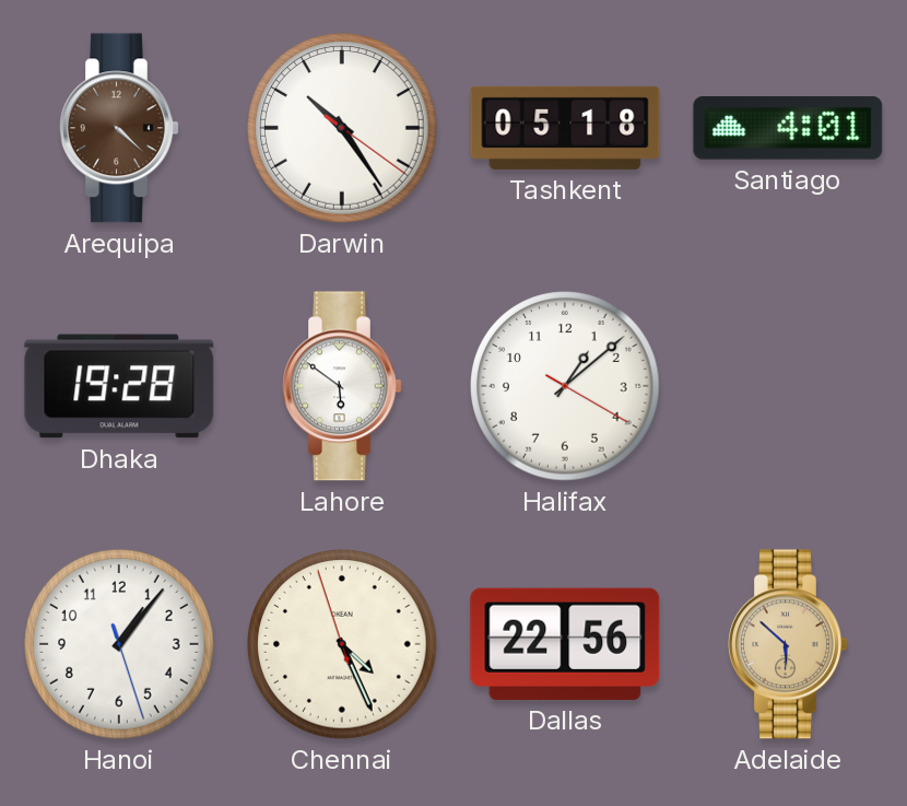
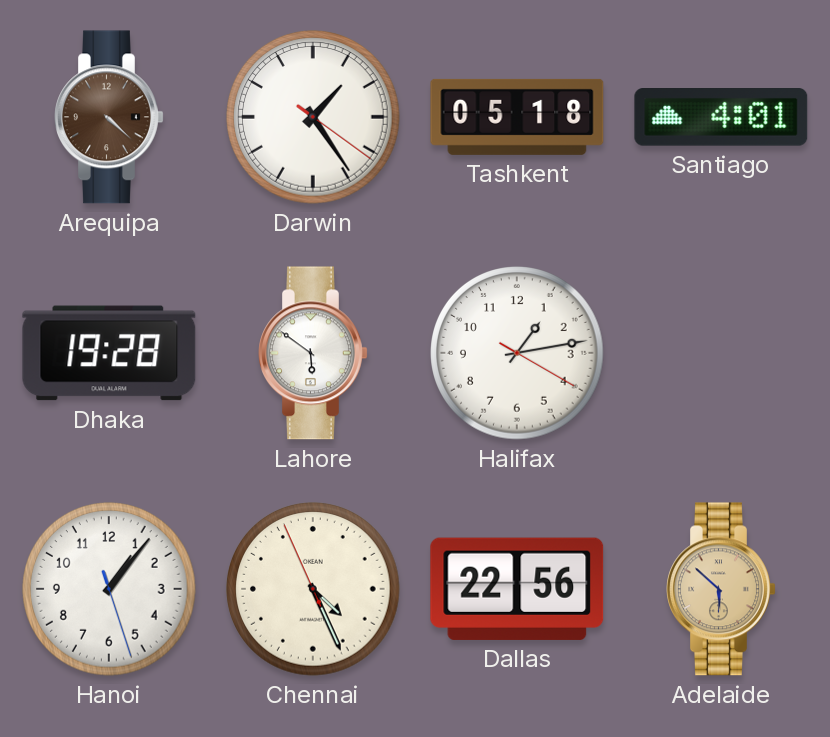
Darwin: 10:24 -> 1:24 (313, 117)
Halifax: 1:08 -> 1:13 (517, 353)
Chennai: 4:25:57 -> 4:25:56 (313, 589)
